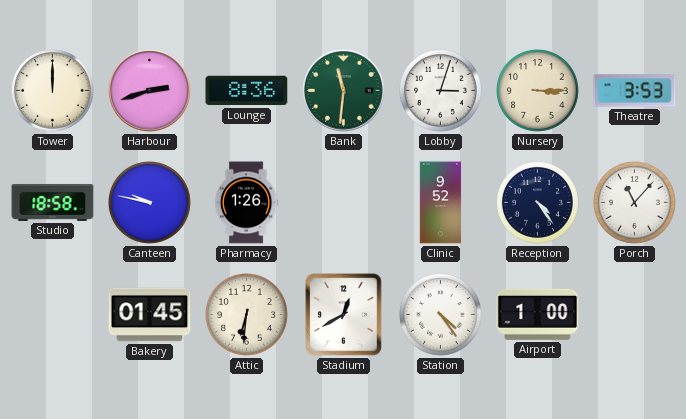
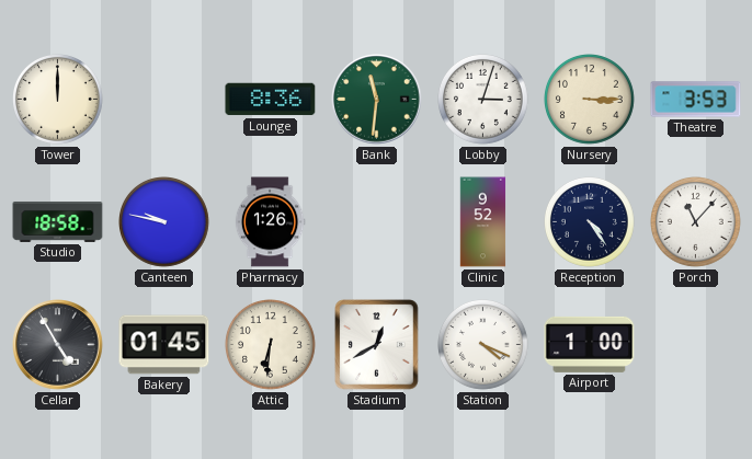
Harbour: 2:42 -> none (150, 91)
Cellar: none -> 4:55 (58, 345)
Station: 4:24 -> 4:19 (483, 345)
